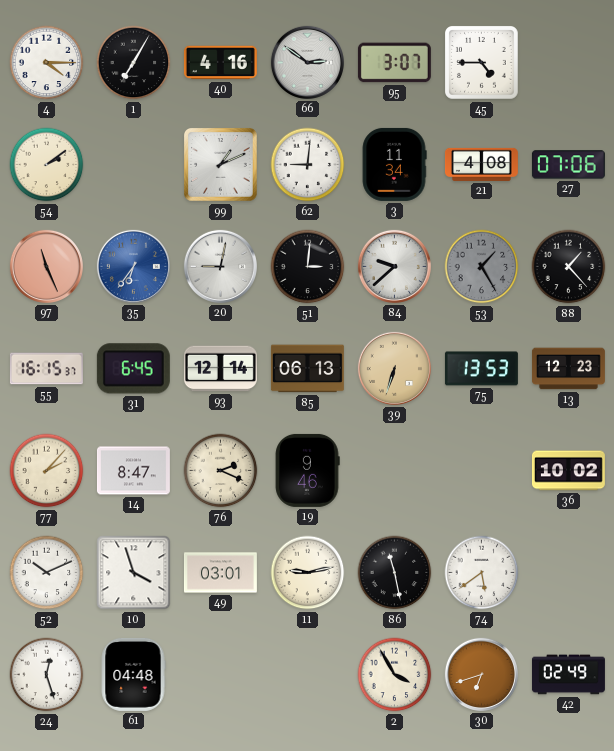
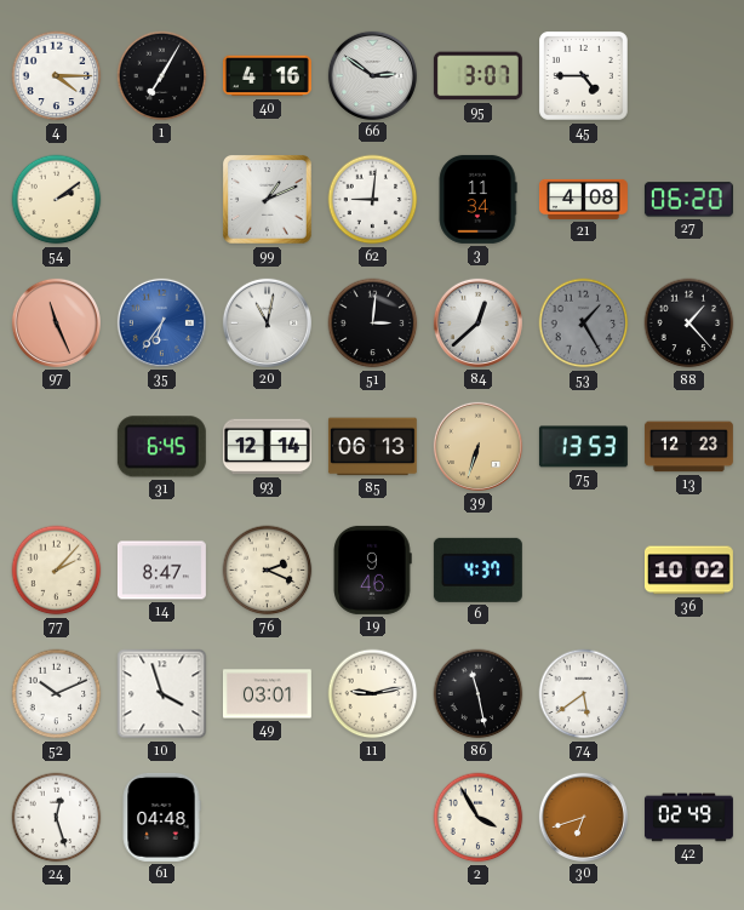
27: 07:06 -> 06:20 (688, 200)
20: 9:02 -> 11:02 (267, 322)
84: 9:38 -> 12:38 (477, 322)
55: 16:15 -> none (46, 369)
6: none -> 4:37 (477, 570)
